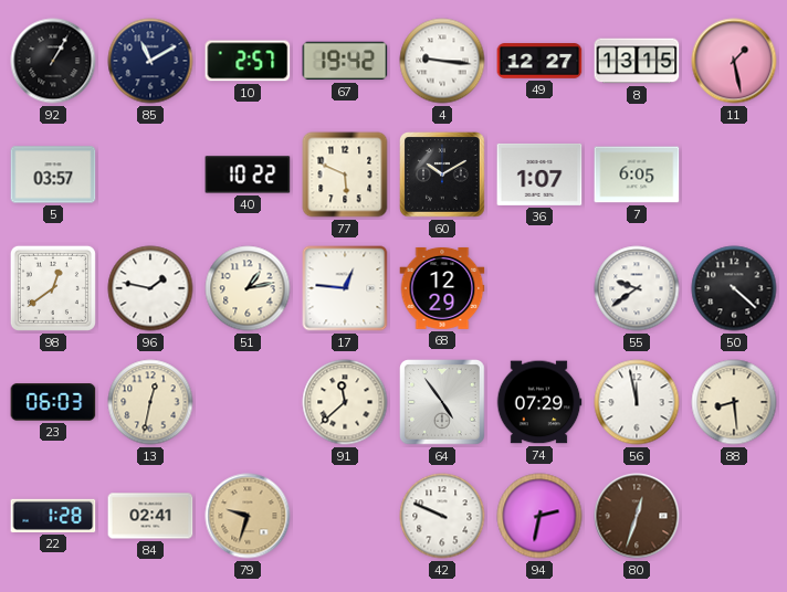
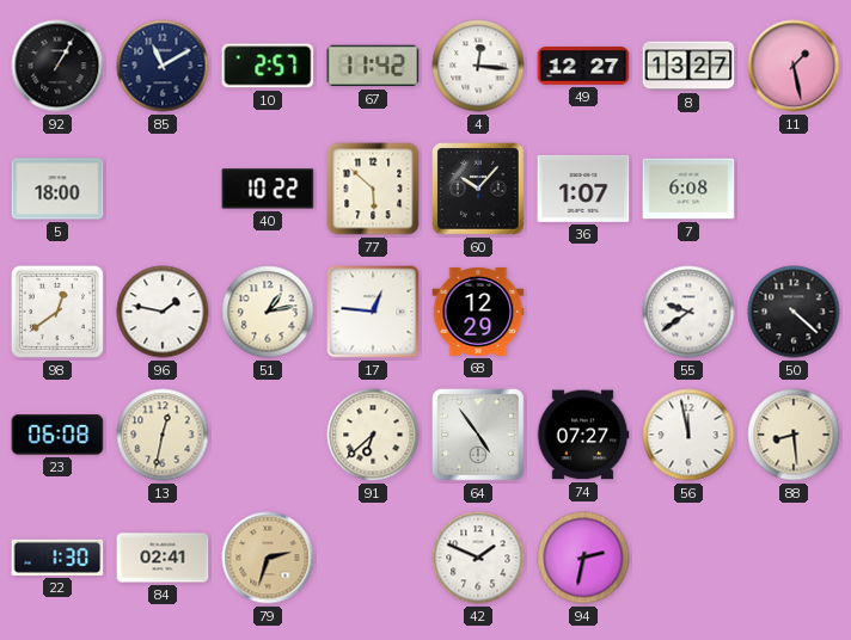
67: 19:42 -> 11:42 (373, 66)
4: 9:16 -> 12:16 (478, 66)
8: 13:15 -> 13:27 (688, 66)
5: 03:57 -> 18:00 (57, 189)
77: 5:49 -> 5:52 (373, 189)
60: 10:10 -> 10:07 (478, 189)
7: 6:05 -> 6:08 (688, 189)
23: 06:03 -> 06:08 (57, 435)
91: 11:38 -> 6:38 (373, 435)
74: 07:29 -> 07:27 (583, 435)
22: 1:28 -> 1:30 (57, 558)
79: 9:33 -> 2:33 (268, 558)
42: 9:49 -> 1:49 (478, 558)
80: 12:33 -> none (637, 516)
